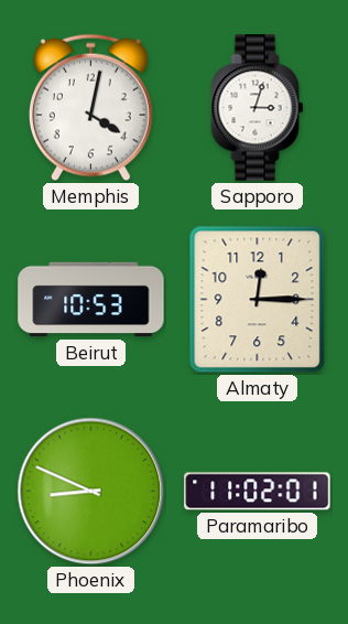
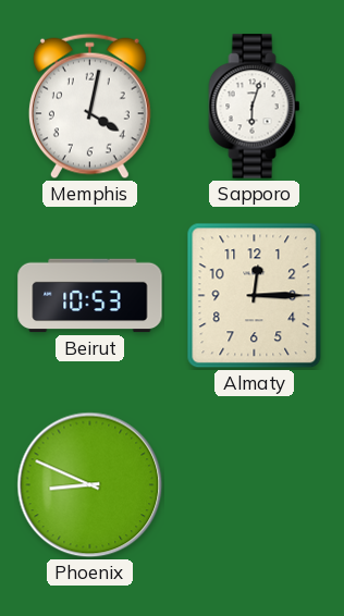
Sapporo: 3:03 -> 6:03 (255, 107)
Paramaribo: 11:02 -> none (258, 492)
